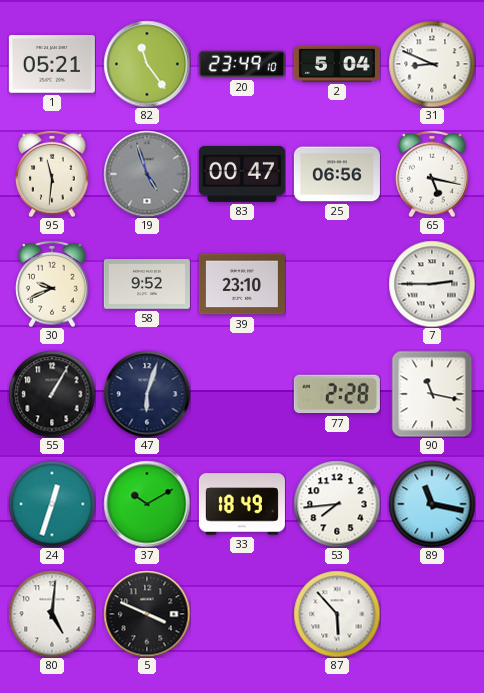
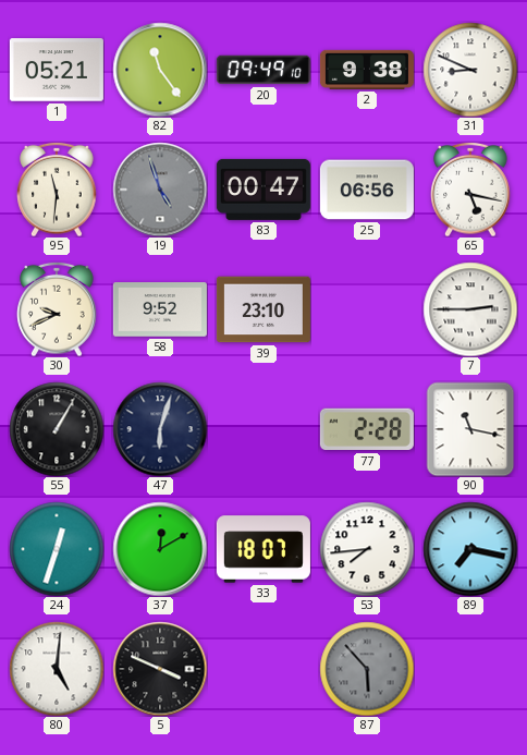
20: 23:49 -> 09:49 (263, 70)
2: 5:04 -> 9:38 (367, 70)
37: 10:10 -> 12:10 (160, 549)
33: 18:49 -> 18:07 (263, 549)
89: 11:17 -> 7:17 (470, 549)
87 dial: white -> grey (367, 669)
